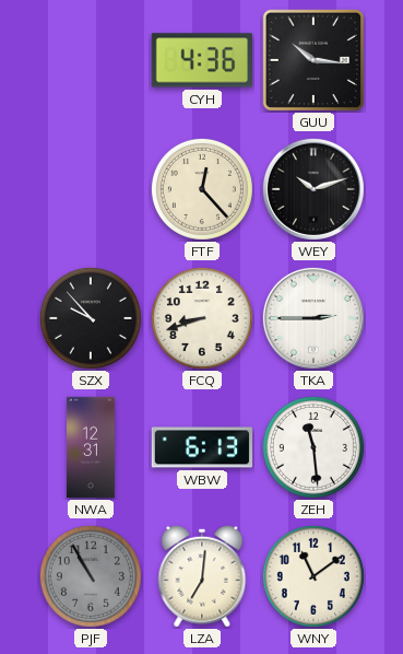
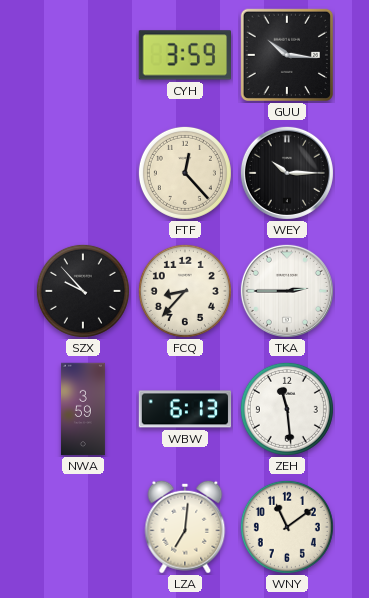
CYH: 4:36 -> 3:59 (184, 55)
WEY: 10:12 -> 10:15 (287, 173)
FCQ: 8:42 -> 8:37 (185, 291)
NWA: 12:31 -> 3:59 (83, 409)
PJF: 10:55 -> none (91, 576)
